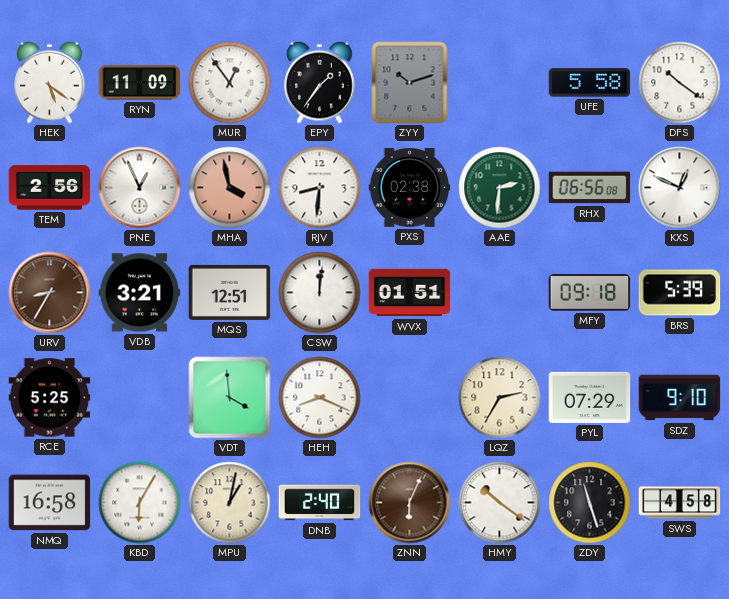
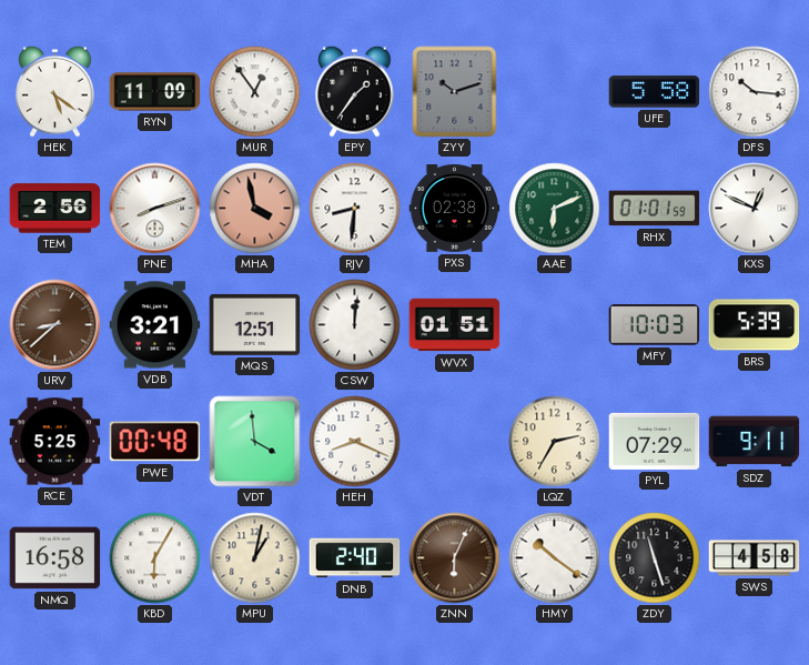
DFS: 10:21 -> 10:16 (755, 92)
PNE: 12:56 -> 8:12 (155, 209)
AAE: 2:31 -> 6:11 (555, 209)
RHX: 06:56 -> 01:01 (655, 209)
URV: 8:35 -> 8:38 (55, 325)
MFY: 09:18 -> 10:03 (655, 325)
PWE: none -> 00:48 (155, 442)
SDZ: 9:10 -> 9:11 (755, 442)
